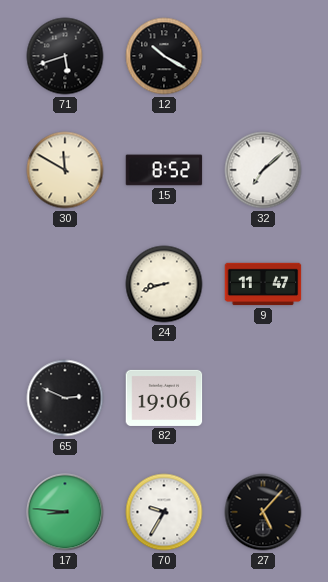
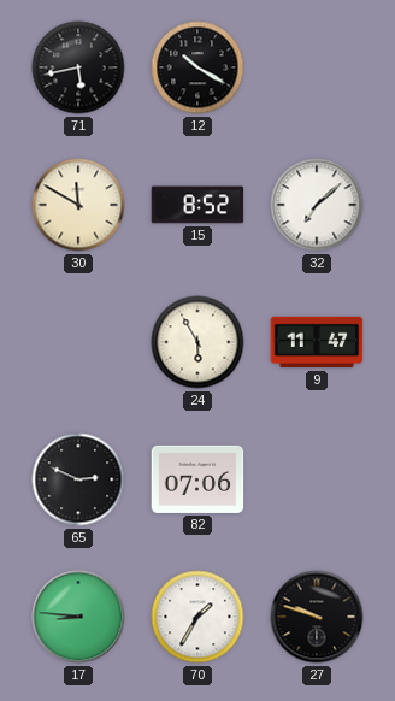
71: 5:42 -> 5:43 (78, 67)
24: 8:42 -> 5:55 (197, 342)
82: 19:06 -> 07:06 (197, 479)
70: 9:35 -> 1:35 (197, 617)
27: 5:07 -> 9:48 (317, 617)
